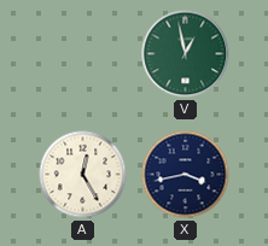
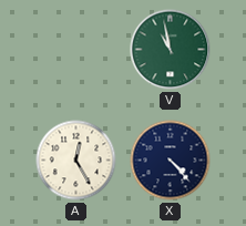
V: 12:58 -> 10:58 (171, 50)
X: 3:43 -> 4:23 (171, 161)
